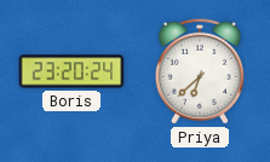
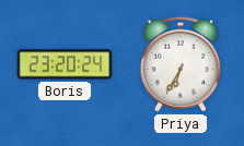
Priya: 6:38 -> 6:35 (181, 64)
